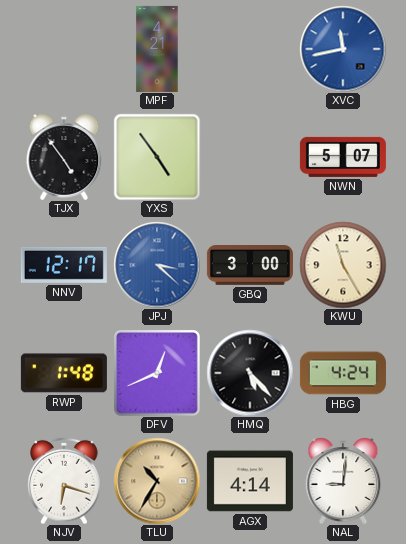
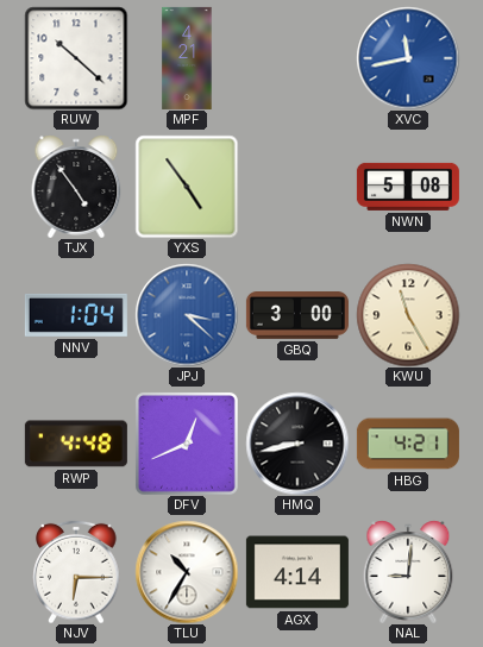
RUW: none -> 10:22 (76, 58)
NWN: 5:07 -> 5:08 (408, 187)
NNV: 12:17 -> 1:04 (76, 315)
RWP: 1:48 -> 4:48 (76, 444)
HMQ: 5:23 -> 8:43 (297, 444)
HBG: 4:24 -> 4:21 (408, 444)
NJV: 6:18 -> 6:15 (76, 572)
TLU dial: champagne -> white (187, 572)
